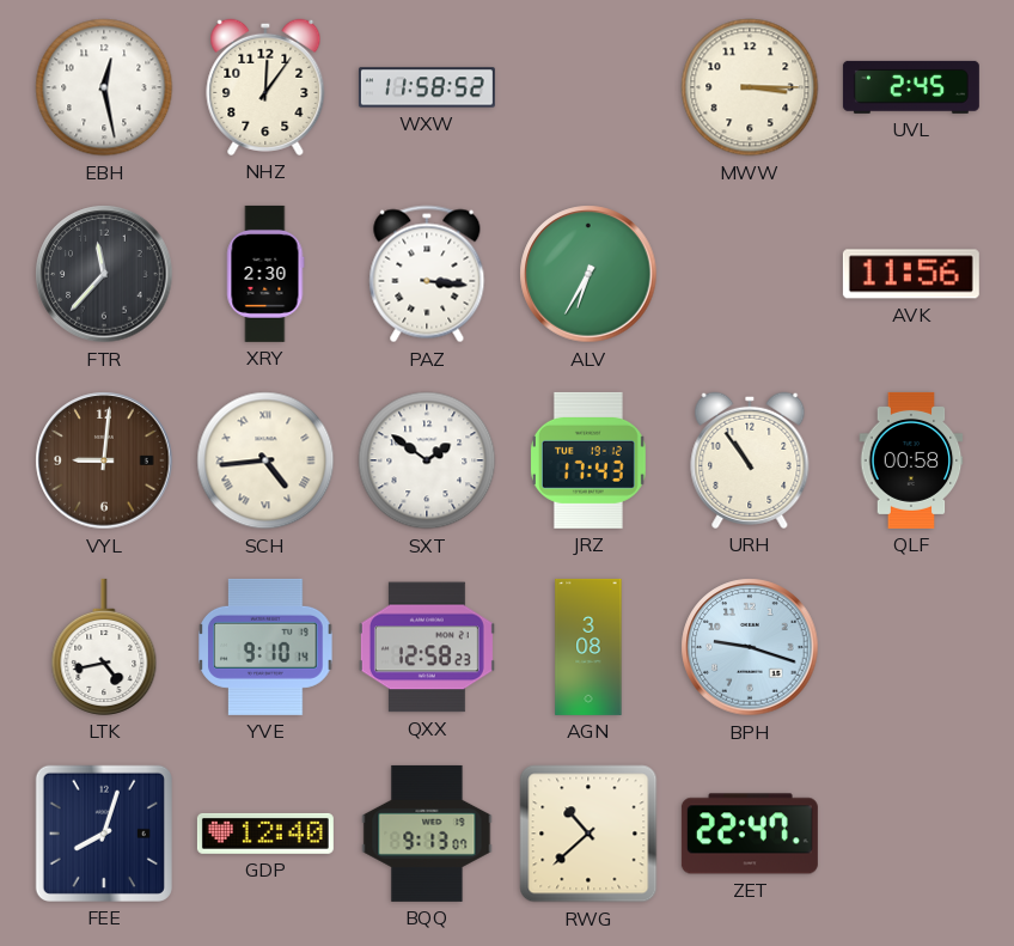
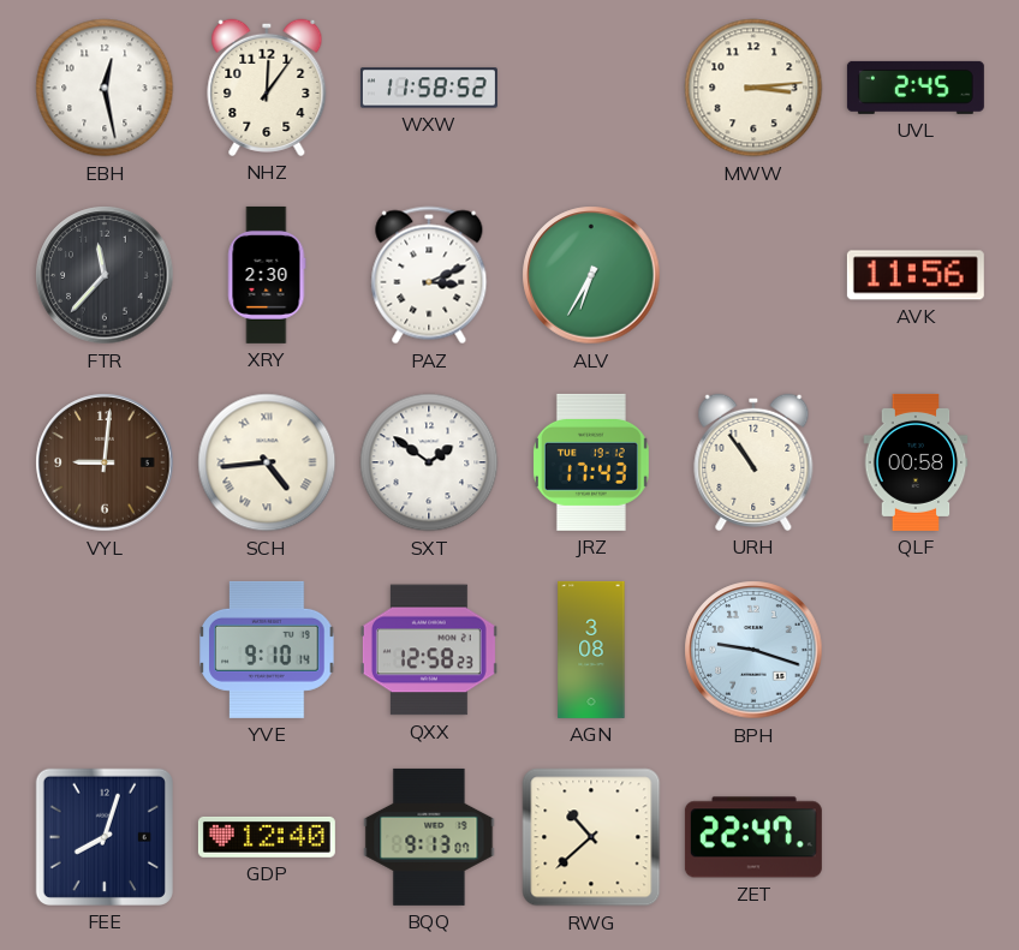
MWW: 3:15 -> 3:14 (753, 88)
PAZ: 3:16 -> 3:11 (429, 275)
LTK: 4:43 -> none (104, 647)
